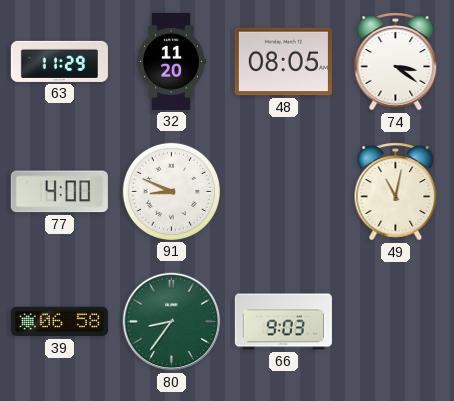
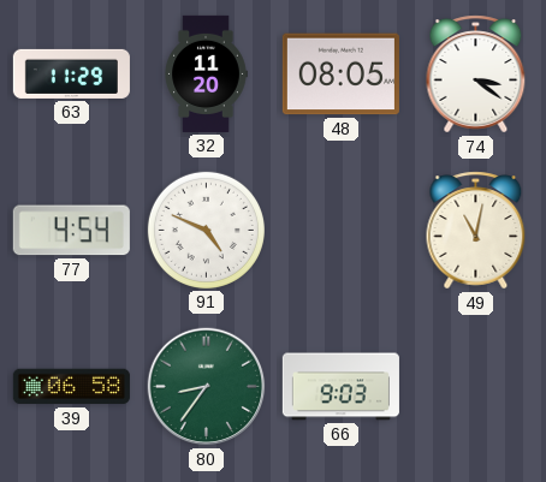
77: 4:00 -> 4:54 (71, 231)
91: 8:49 -> 4:49 (206, 230)
